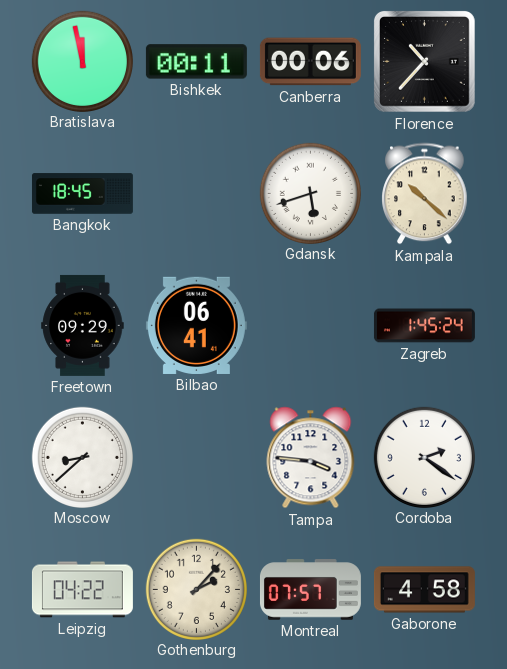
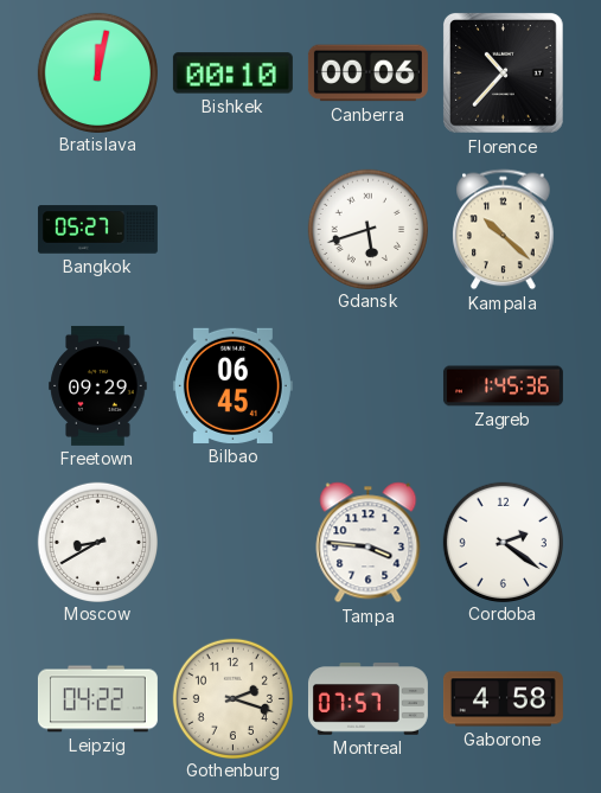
Bratislava: 11:58 -> 12:02 (97, 72)
Bishkek: 00:11 -> 00:10 (232, 73)
Bangkok: 18:45 -> 05:27 (97, 230)
Bilbao: 06:41 -> 06:45 (232, 385)
Zagreb: 1:45:24 -> 1:45:36 (503, 386)
Moscow: 8:38 -> 8:40 (97, 542)
Gothenburg: 2:07 -> 2:18 (232, 698)
